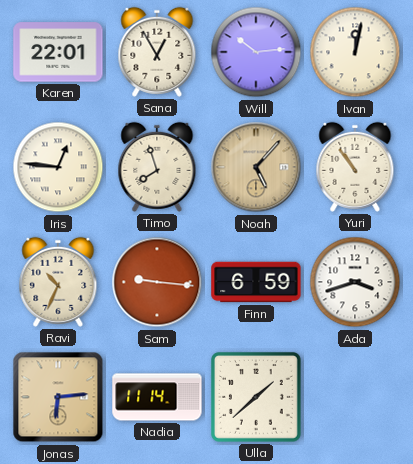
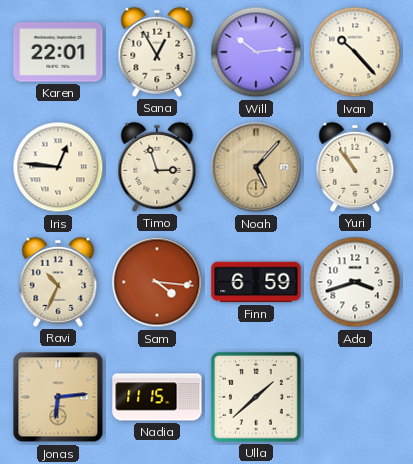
Ivan: 12:02 -> 10:23 (355, 52)
Timo: 7:57 -> 2:57 (157, 167)
Sam: 9:16 -> 4:16 (157, 282)
Nadia: 11:14 -> 11:15 (157, 397)
